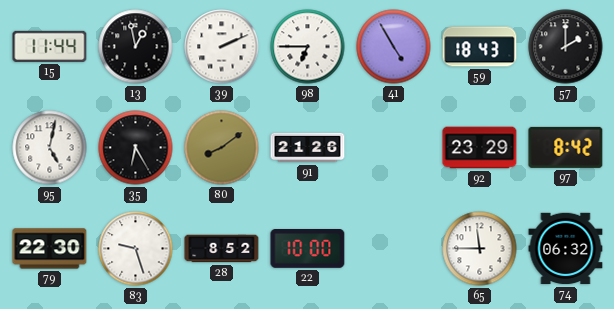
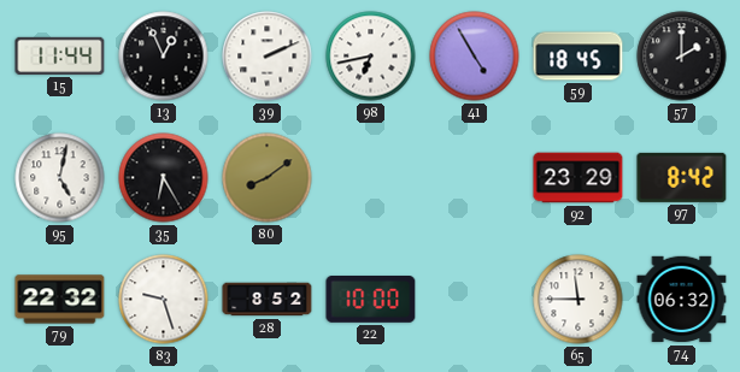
13: 12:58 -> 12:56 (164, 57)
98: 6:45 -> 6:43 (371, 57)
59: 18:43 -> 18:45 (579, 57)
91: 21:26 -> none (308, 148)
79: 22:30 -> 22:32 (60, 300)
